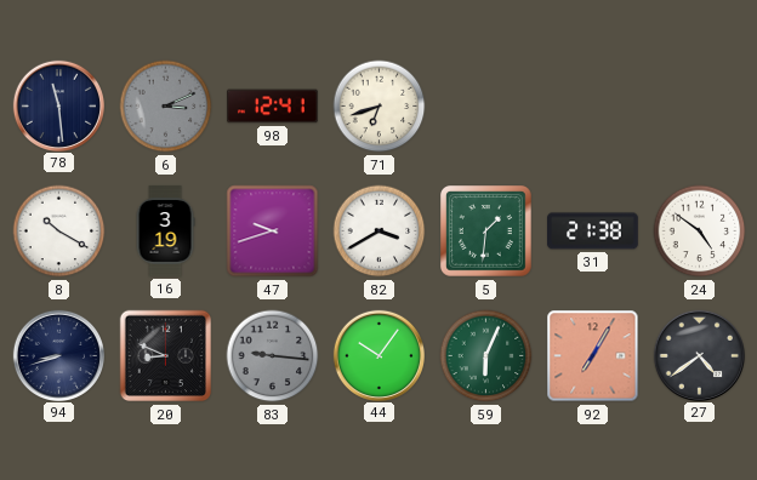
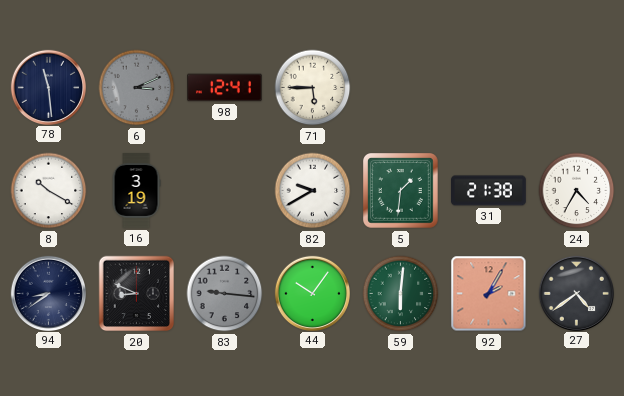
71: 6:42 -> 5:45 (313, 88)
47: 9:42 -> none (273, 232)
82: 3:40 -> 9:40 (313, 191)
24: 4:51 -> 4:35 (577, 191)
94: 8:42 -> 8:39 (48, 293)
59: 6:04 -> 6:01 (401, 294)
92: 7:05 -> 2:05 (489, 294)
